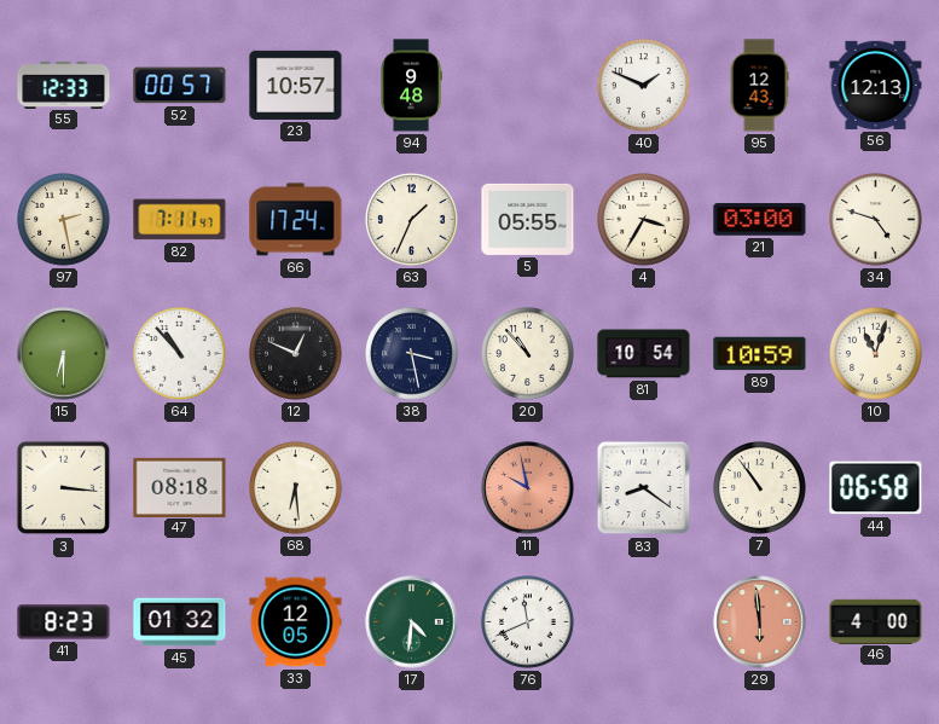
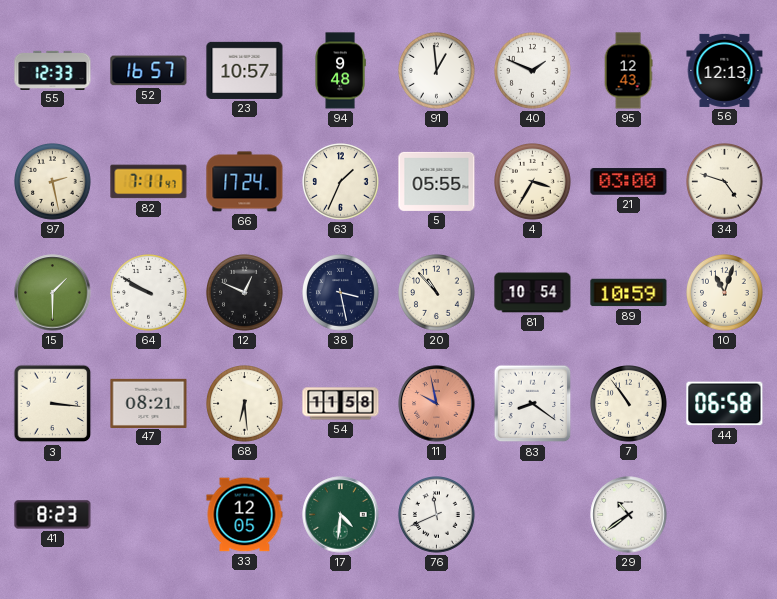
52: 00:57 -> 16:57 (149, 71)
91: none -> 12:59 (437, 71)
15: 6:30 -> 1:30 (53, 293)
64: 10:53 -> 9:50 (149, 293)
47: 08:18 -> 08:21 (149, 403)
54: none -> 11:58 (341, 404)
45: 01:32 -> none (180, 622)
29: 5:59 -> 10:39 (629, 515)
29 dial: salmon -> white (629, 515)
46: 4:00 -> none (876, 621)
